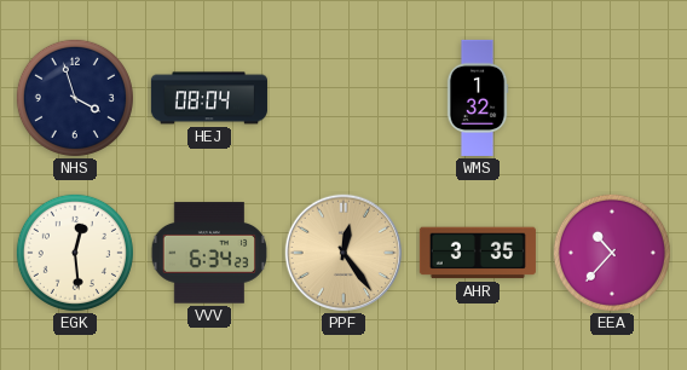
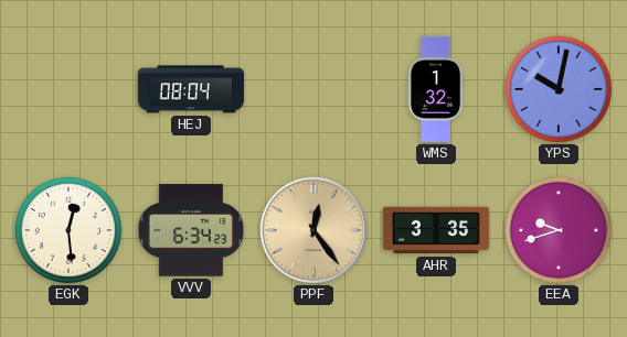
NHS: 3:57 -> none (75, 98)
YPS: none -> 10:02 (559, 89)
EEA: 10:37 -> 9:42 (559, 230)
